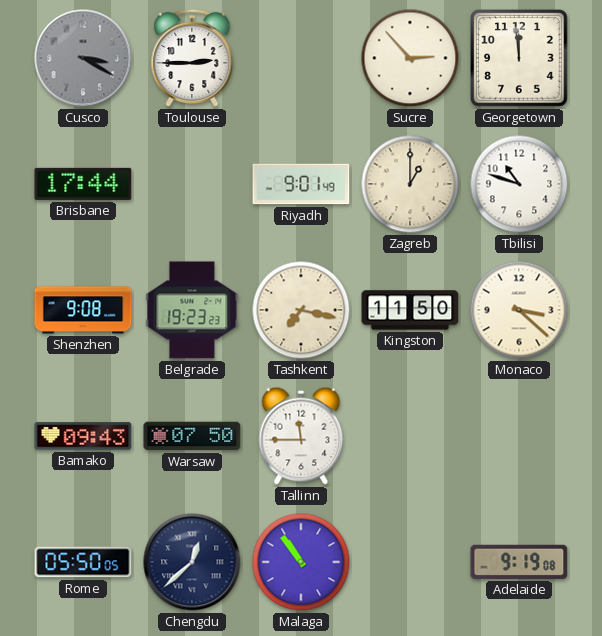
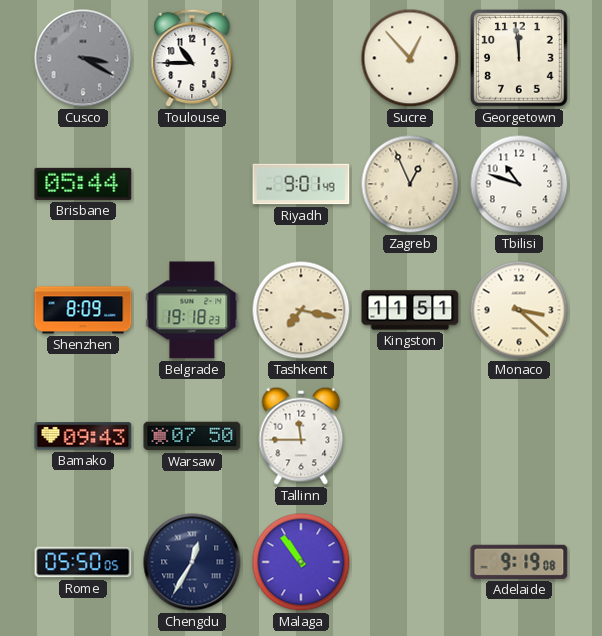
Toulouse: 2:45 -> 10:45 (192, 58)
Sucre: 2:53 -> 12:53 (410, 58)
Brisbane: 17:44 -> 05:44 (83, 184)
Zagreb: 1:00 -> 12:56 (410, 184)
Shenzhen: 9:08 -> 8:09 (83, 310)
Belgrade: 19:23 -> 19:18 (192, 310)
Kingston: 11:50 -> 11:51 (410, 310)
Chengdu: 12:38 -> 12:35 (192, 562)
